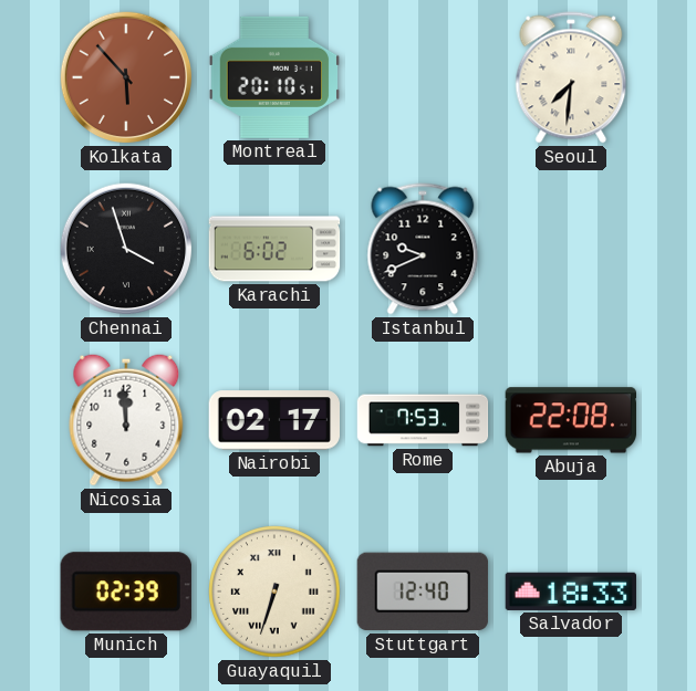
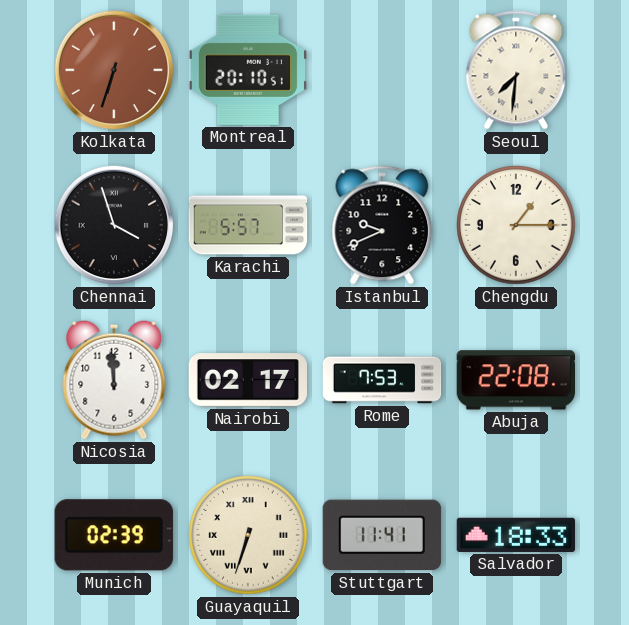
Kolkata: 5:53 -> 6:33 (114, 70)
Karachi: 6:02 -> 5:57 (248, 225)
Chengdu: none -> 1:15 (516, 225)
Stuttgart: 12:40 -> 11:41 (382, 535)
